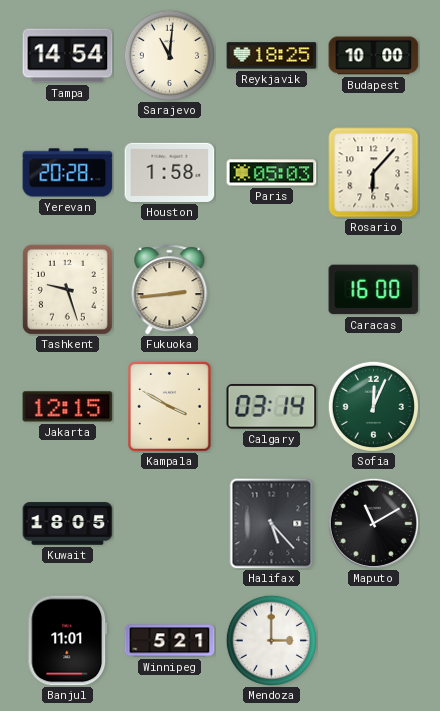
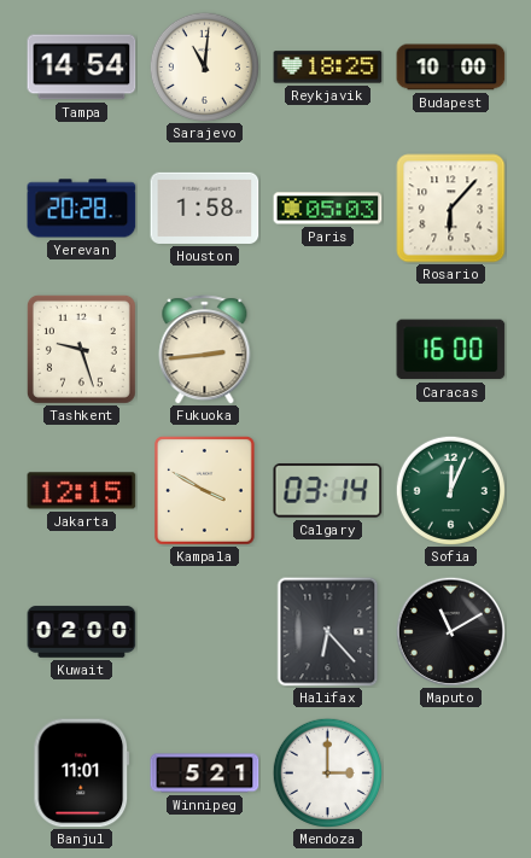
Kuwait: 18:05 -> 02:00 (82, 632)
Halifax: 5:23 -> 6:23 (328, 632)
